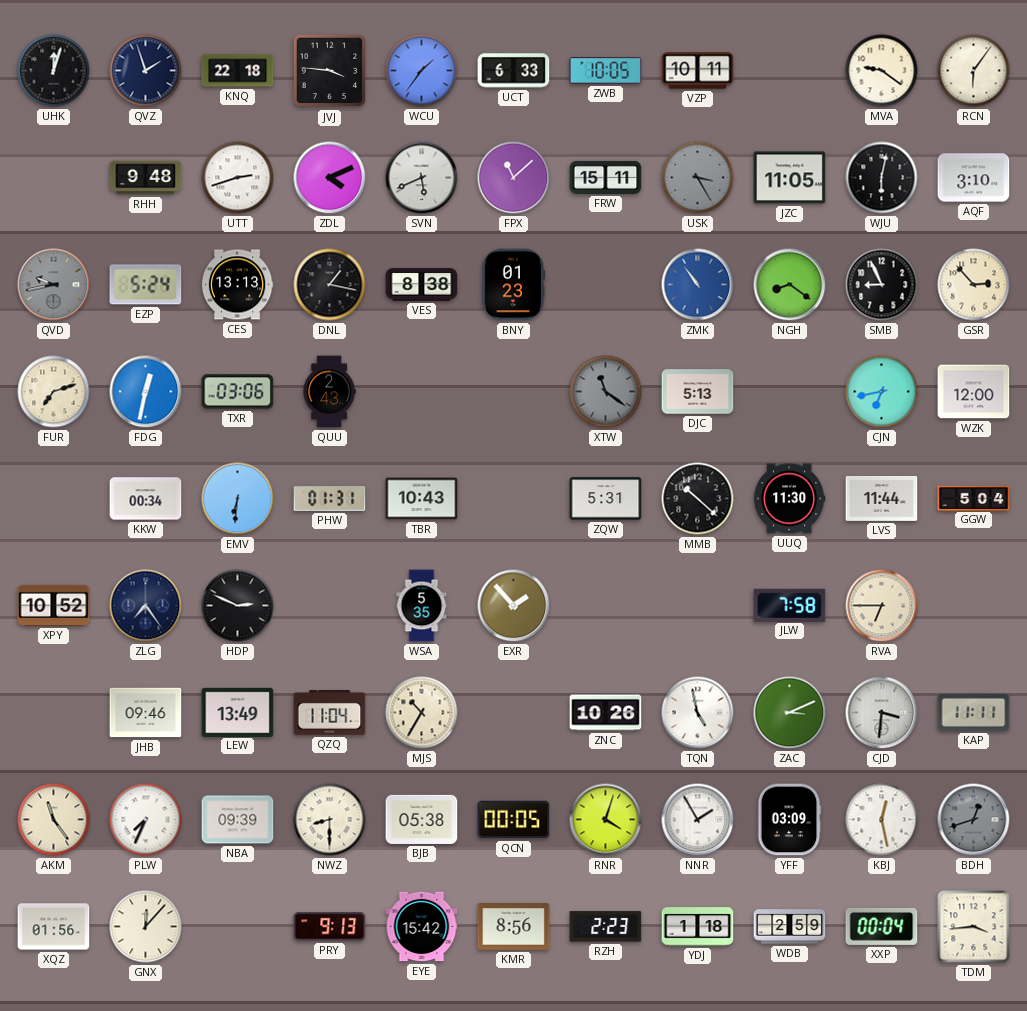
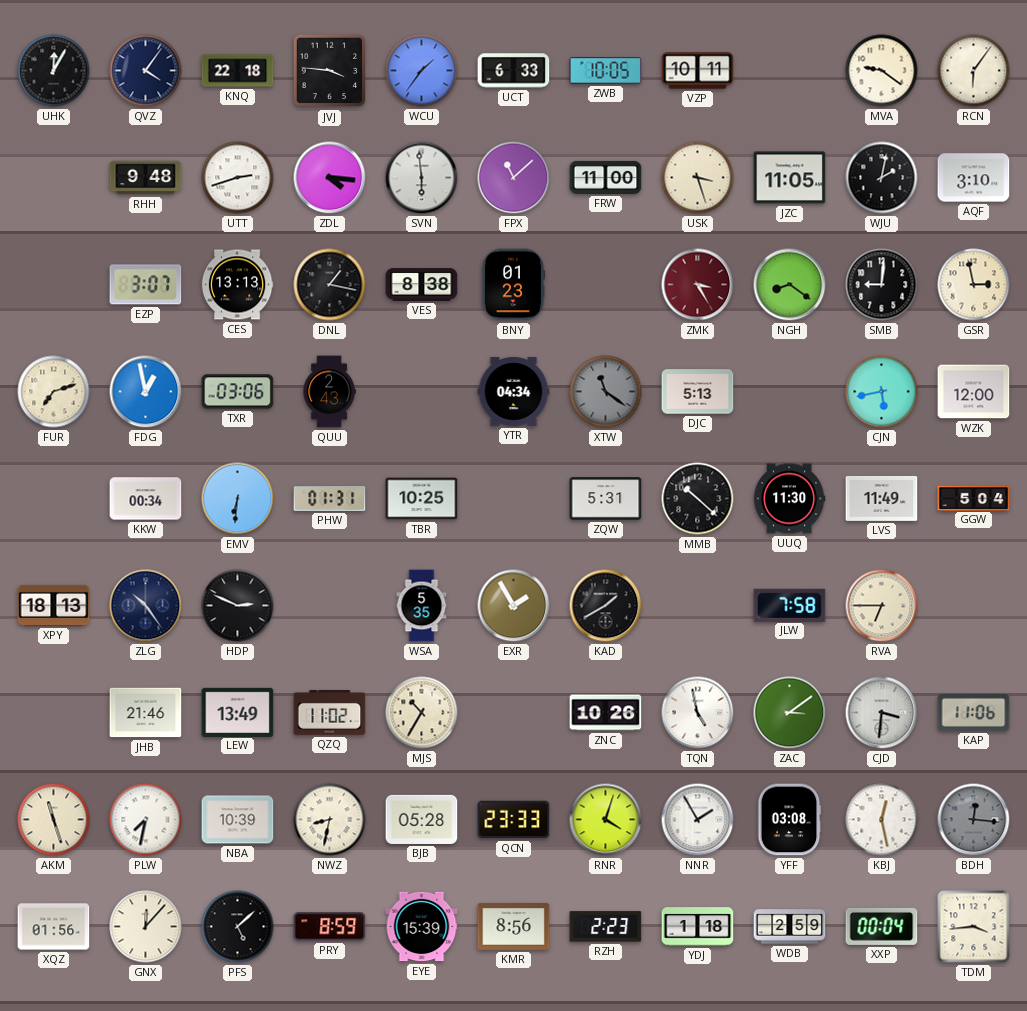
UHK: 12:03 -> 12:05 (54, 71)
QVZ: 1:57 -> 4:06 (146, 71)
ZDL: 4:11 -> 4:16 (330, 178)
SVN: 5:41 -> 5:59 (422, 178)
FRW: 15:11 -> 11:00 (606, 177)
USK: 3:25 -> 3:27 (698, 178)
USK dial: grey -> cream (698, 178)
WJU: 6:02 -> 2:02 (882, 178)
QVD: 9:43 -> none (54, 285)
EZP: 5:24 -> 3:07 (146, 285)
ZMK: 10:54 -> 3:25 (698, 285)
ZMK dial: blue -> burgundy (698, 285)
SMB: 8:56 -> 9:01 (882, 285)
GSR: 2:53 -> 2:58 (974, 285)
FDG: 12:32 -> 12:58 (146, 392)
YTR: none -> 04:34 (514, 391)
CJN: 6:43 -> 5:43 (882, 392)
TBR: 10:43 -> 10:25 (422, 499)
LVS: 11:44 -> 11:49 (882, 498)
XPY: 10:52 -> 18:13 (54, 605)
ZLG: 7:24 -> 10:24 (146, 606)
EXR: 1:53 -> 1:55 (514, 606)
KAD: none -> 1:40 (606, 606)
JHB: 09:46 -> 21:46 (146, 713)
QZQ: 11:04 -> 11:02 (330, 713)
ZAC: 3:11 -> 3:09 (790, 713)
KAP: 11:11 -> 11:06 (974, 713)
AKM: 11:24 -> 11:27 (54, 820)
PLW: 7:34 -> 7:32 (146, 820)
NBA: 09:39 -> 10:39 (238, 820)
NWZ: 8:30 -> 8:32 (330, 820)
BJB: 05:38 -> 05:28 (422, 819)
QCN: 00:05 -> 23:33 (514, 820)
YFF: 03:09 -> 03:08 (789, 820)
BDH: 12:42 -> 12:16 (974, 820)
PFS: none -> 5:08 (238, 927)
PRY: 9:13 -> 8:59 (330, 927)
EYE: 15:42 -> 15:39 (422, 927)
